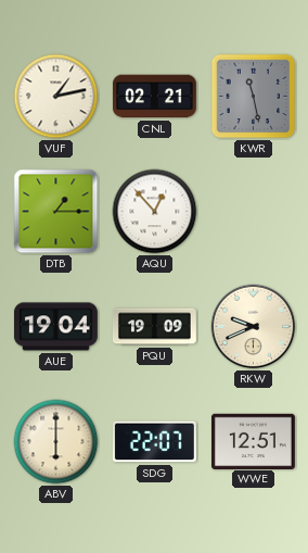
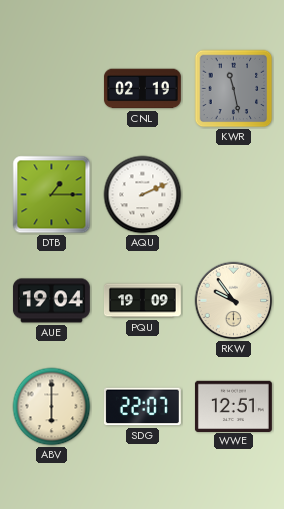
VUF: 1:13 -> none (56, 97)
CNL: 02:21 -> 02:19 (142, 89)
AQU: 12:53 -> 2:11 (143, 195)
RKW: 9:41 -> 9:54 (234, 301)
